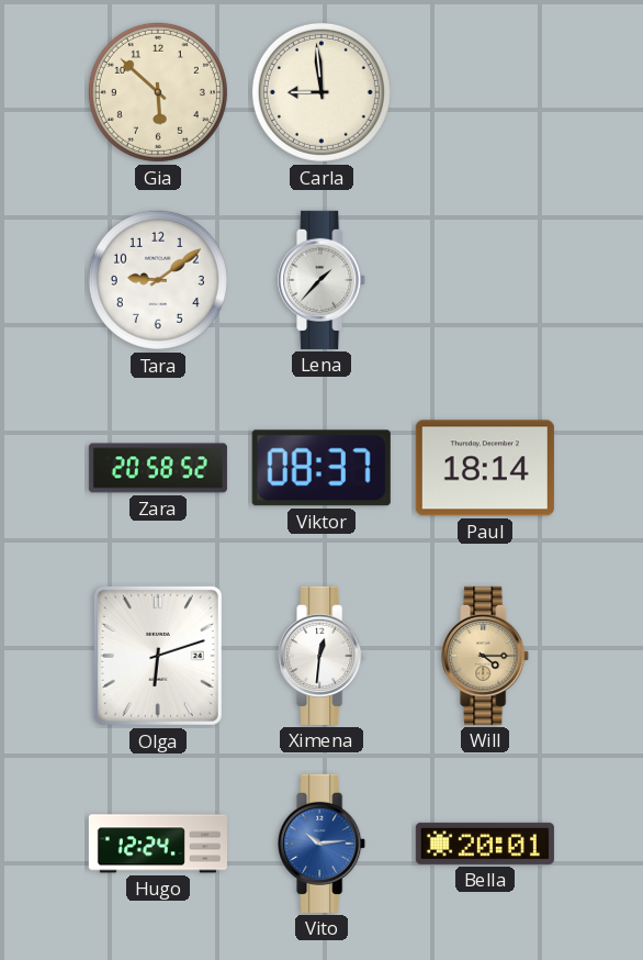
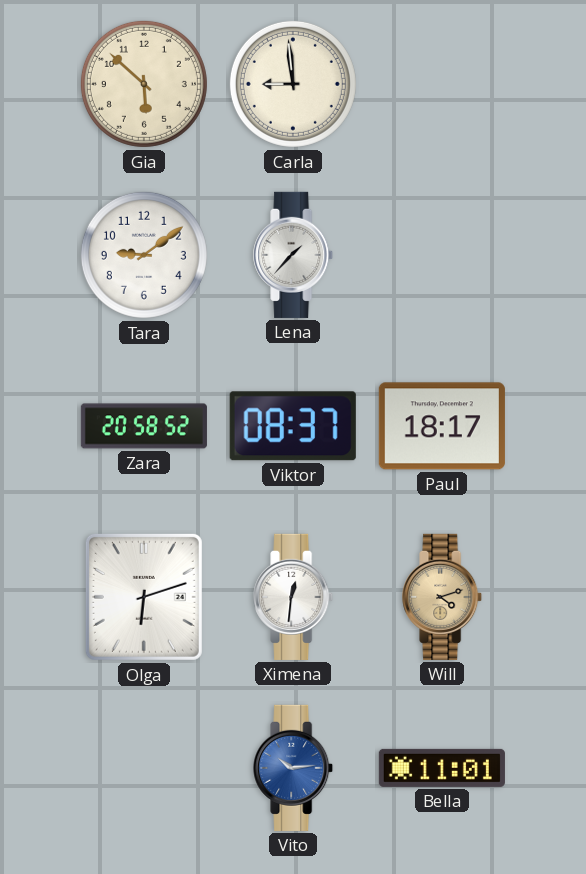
Paul: 18:14 -> 18:17 (442, 426)
Will: 4:15 -> 4:12 (443, 597)
Hugo: 12:24 -> none (158, 844)
Bella: 20:01 -> 11:01 (442, 768)
